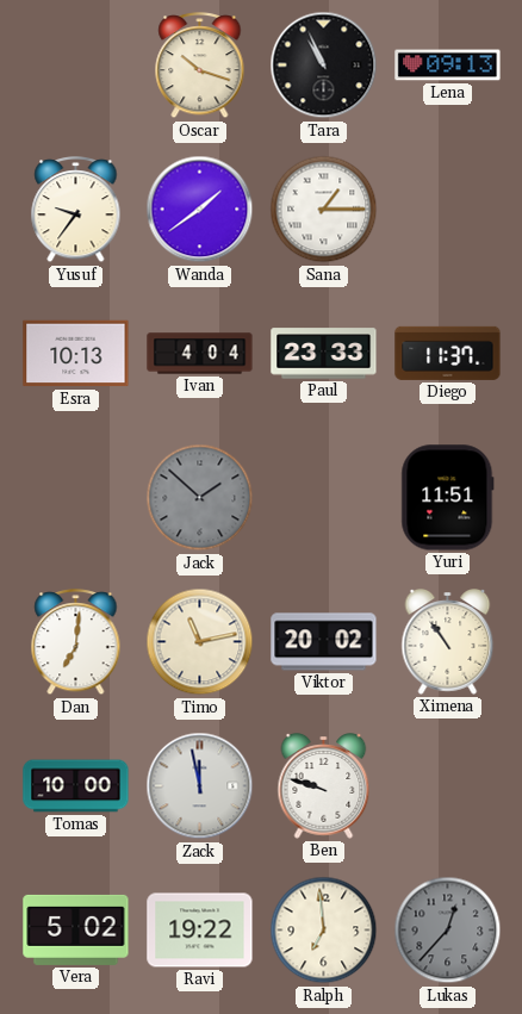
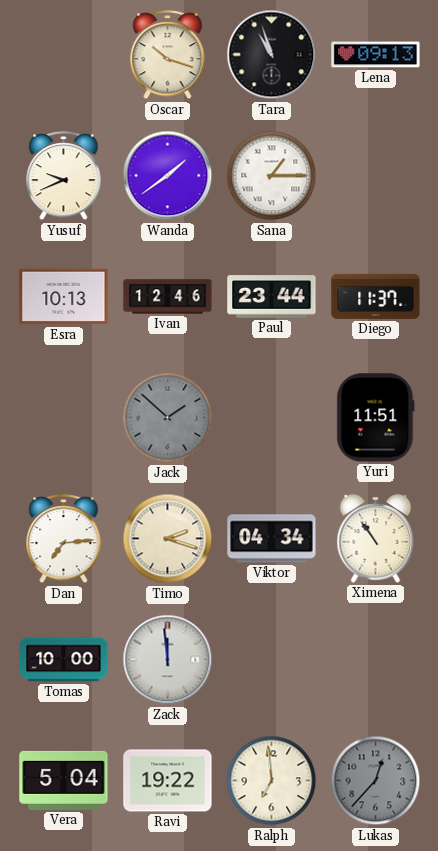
Tara: 10:56 -> 10:57 (272, 55)
Yusuf: 9:36 -> 9:41 (64, 176)
Ivan: 4:04 -> 12:46 (168, 297)
Paul: 23:33 -> 23:44 (272, 297)
Dan: 7:01 -> 7:14 (64, 539)
Timo: 11:13 -> 2:18 (168, 539)
Viktor: 20:02 -> 04:34 (272, 539)
Zack: 11:58 -> 11:59 (168, 660)
Ben: 9:48 -> none (324, 786)
Vera: 5:02 -> 5:04 (64, 780)
